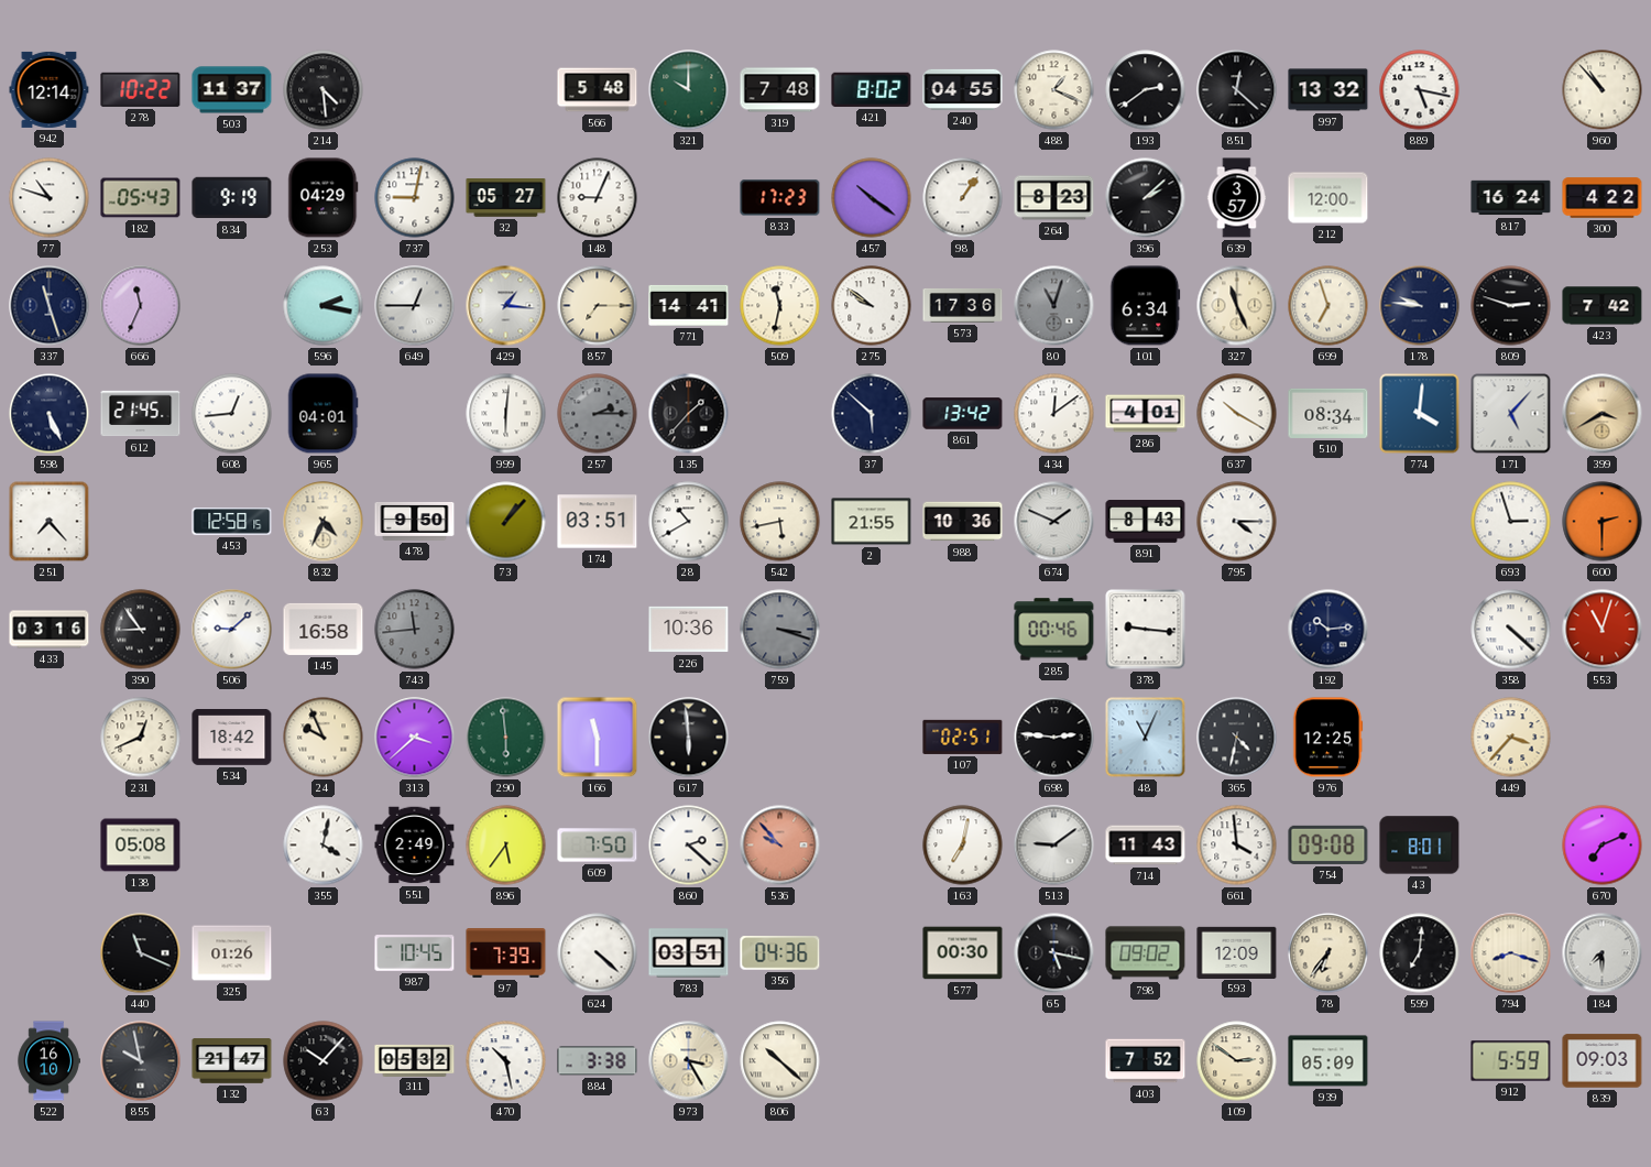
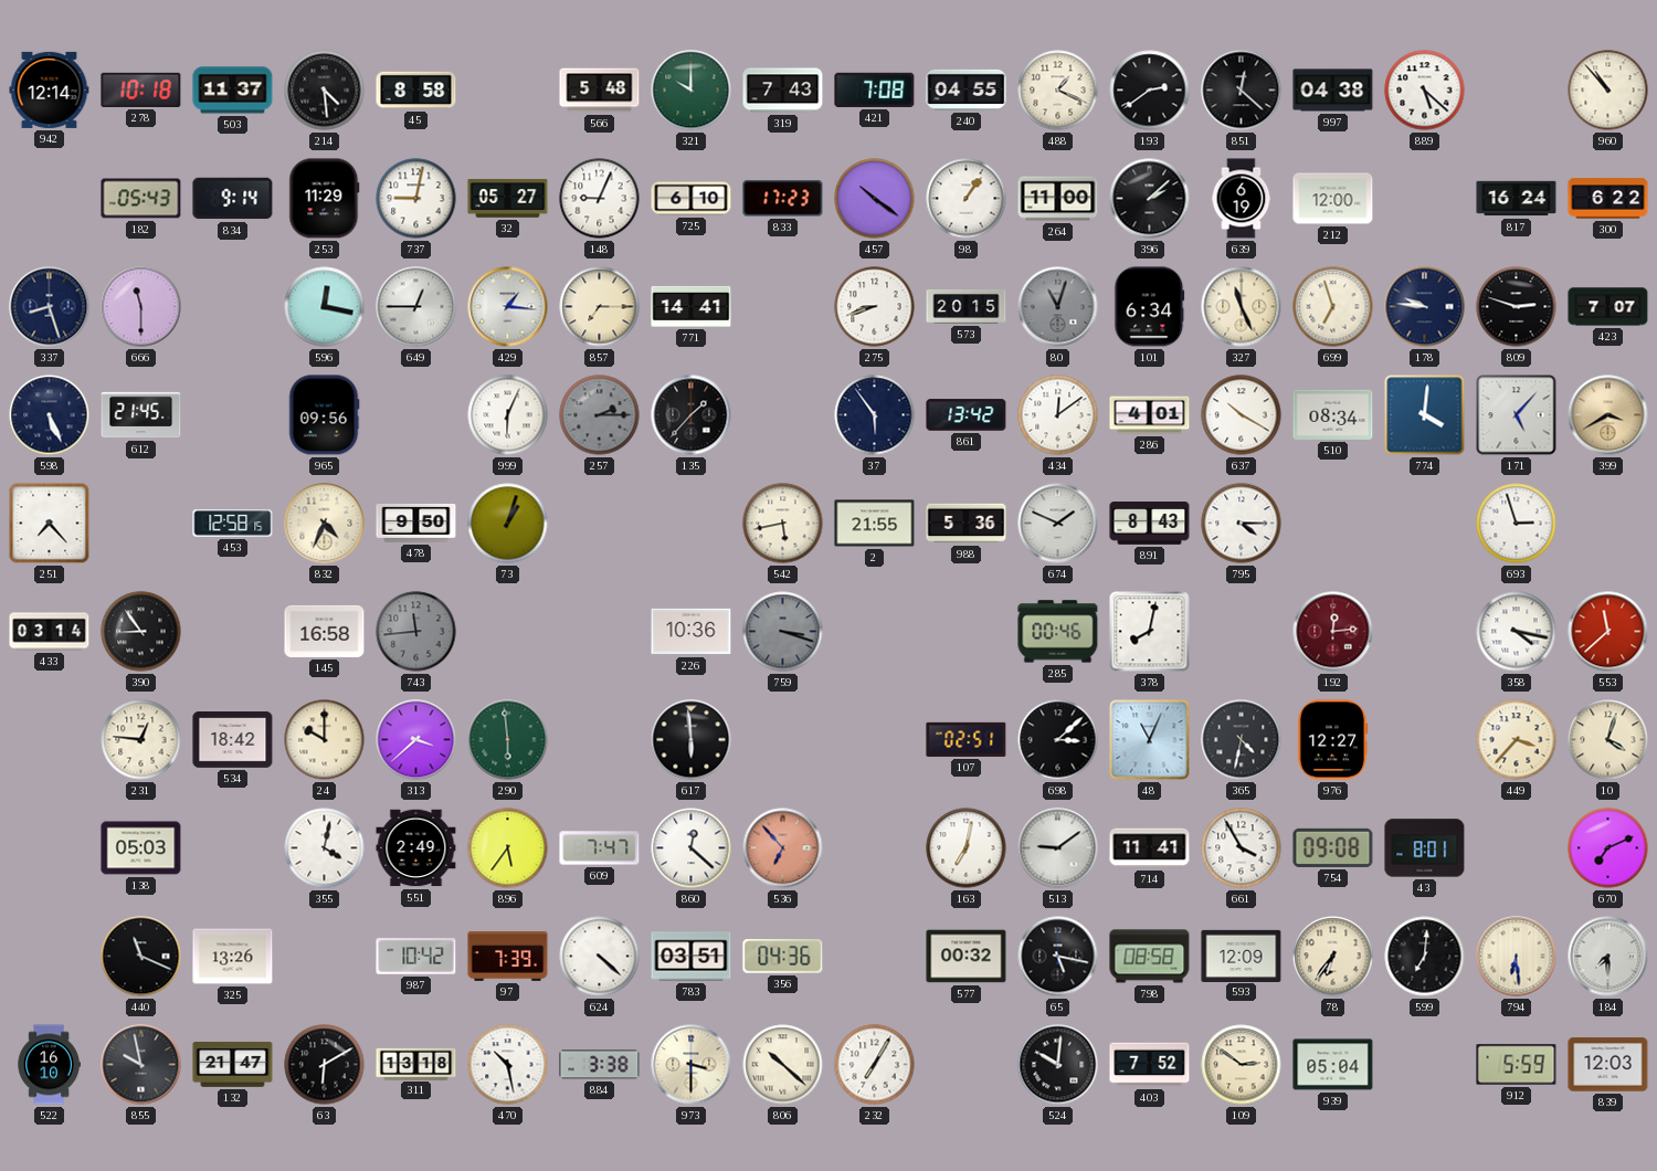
278: 10:22 -> 10:18 (141, 89)
45: none -> 8:58 (416, 91)
319: 7:48 -> 7:43 (783, 91)
421: 8:02 -> 7:08 (875, 89)
997: 13:32 -> 04:38 (1333, 91)
889: 5:17 -> 5:22 (1425, 91)
77: 10:48 -> none (50, 198)
834: 9:19 -> 9:14 (233, 199)
253: 04:29 -> 11:29 (325, 199)
725: none -> 6:10 (692, 199)
264: 8:23 -> 11:00 (1058, 199)
639: 3:57 -> 6:19 (1242, 199)
300: 4:22 -> 6:22 (1608, 199)
337: 11:27 -> 8:27 (50, 307)
666: 11:34 -> 11:30 (141, 307)
596: 2:17 -> 12:17 (325, 307)
509: 11:32 -> none (780, 306)
275: 9:51 -> 8:42 (875, 307)
573: 17:36 -> 20:15 (967, 306)
423: 7:42 -> 7:07 (1608, 307)
608: 12:44 -> none (232, 414)
965: 04:01 -> 09:56 (324, 415)
999: 6:01 -> 6:04 (508, 415)
37: 5:52 -> 5:54 (875, 415)
73: 1:07 -> 1:03 (508, 524)
174: 03:51 -> none (598, 522)
28: 10:40 -> none (689, 522)
988: 10:36 -> 5:36 (967, 524)
600: 2:30 -> none (1603, 522)
433: 03:16 -> 03:14 (50, 632)
506: 9:08 -> none (232, 630)
378: 9:16 -> 8:02 (1150, 632)
192: 10:14 -> 12:14 (1333, 632)
192 dial: navy -> burgundy (1333, 632)
358: 4:22 -> 4:17 (1517, 632)
553: 11:03 -> 11:38 (1608, 632)
231: 12:41 -> 12:46 (141, 740)
24: 9:56 -> 10:00 (325, 740)
166: 11:30 -> none (598, 738)
698: 2:46 -> 3:08 (1058, 740)
976: 12:25 -> 12:27 (1332, 740)
10: none -> 4:03 (1608, 740)
138: 05:08 -> 05:03 (141, 848)
609: 7:50 -> 7:47 (600, 848)
860: 2:22 -> 12:22 (692, 848)
536: 9:53 -> 6:53 (783, 848)
714: 11:43 -> 11:41 (1150, 848)
661: 3:59 -> 3:55 (1242, 848)
325: 01:26 -> 13:26 (233, 957)
987: 10:45 -> 10:42 (416, 957)
577: 00:30 -> 00:32 (967, 957)
798: 09:02 -> 08:58 (1150, 957)
794: 8:18 -> 6:29 (1517, 957)
63: 10:07 -> 6:10 (325, 1065)
311: 05:32 -> 13:18 (416, 1064)
973: 3:25 -> 3:30 (692, 1065)
232: none -> 7:05 (875, 1065)
524: none -> 10:01 (1058, 1065)
939: 05:09 -> 05:04 (1333, 1065)
839: 09:03 -> 12:03 (1608, 1065)
